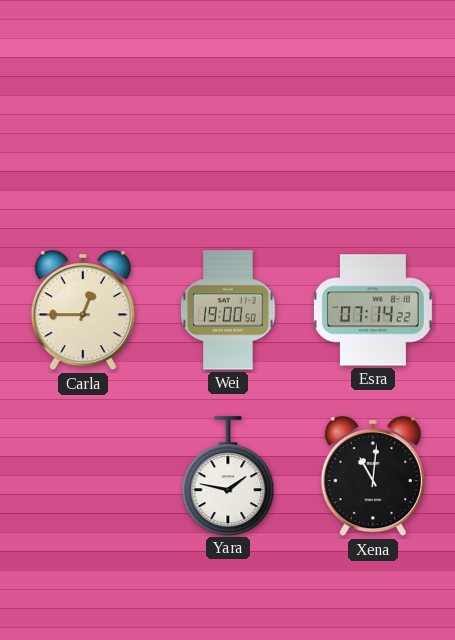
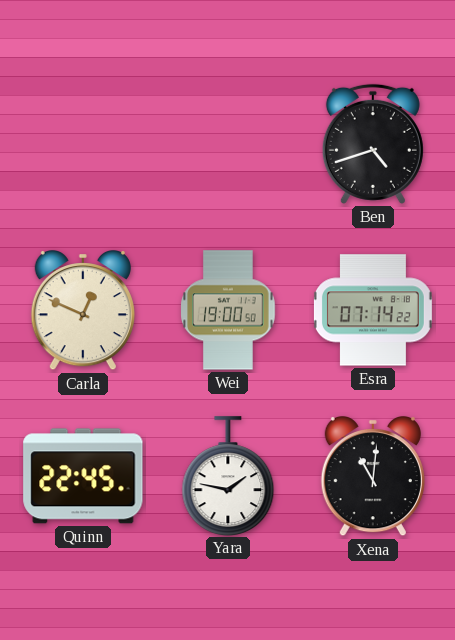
Ben: none -> 4:42 (373, 144)
Carla: 12:45 -> 12:49 (83, 311)
Quinn: none -> 22:45 (83, 476)
